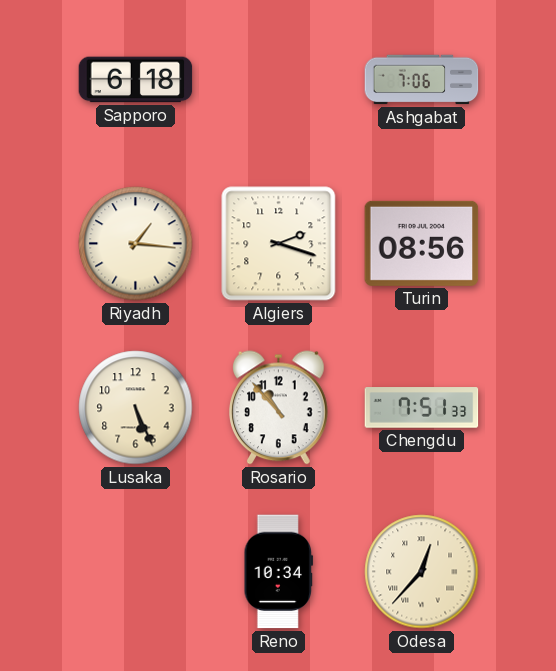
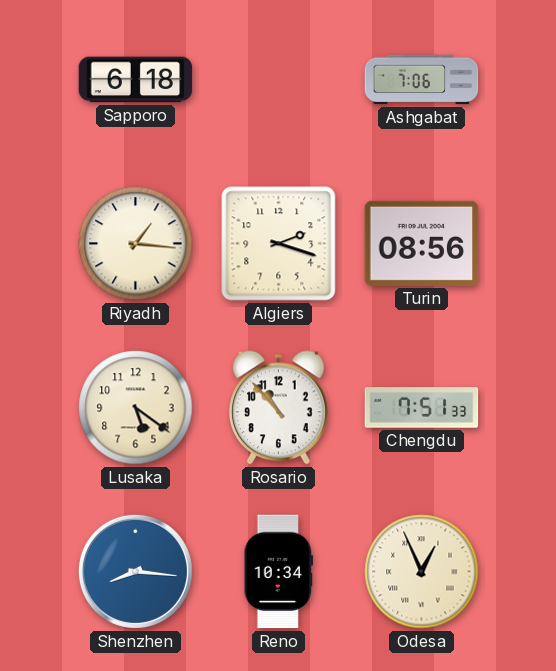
Lusaka: 5:26 -> 5:21 (136, 408)
Shenzhen: none -> 8:16 (135, 571)
Odesa: 12:37 -> 12:56 (422, 572)
